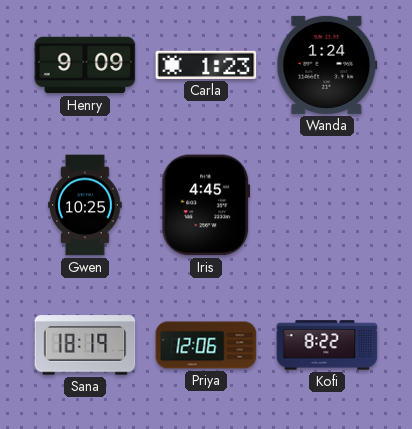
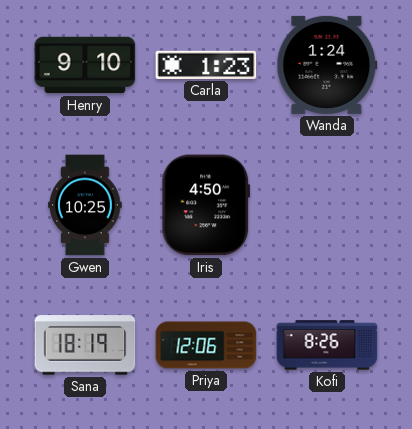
Henry: 9:09 -> 9:10 (85, 65)
Iris: 4:45 -> 4:50 (206, 205)
Kofi: 8:22 -> 8:26 (327, 345)
